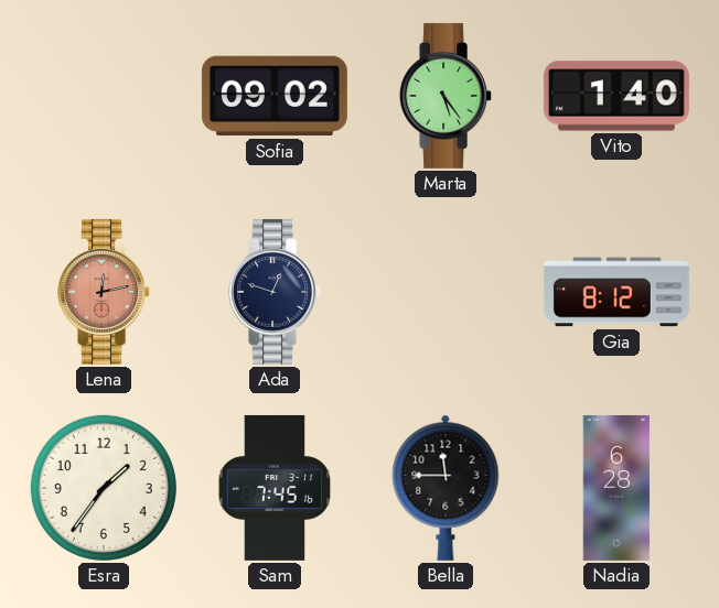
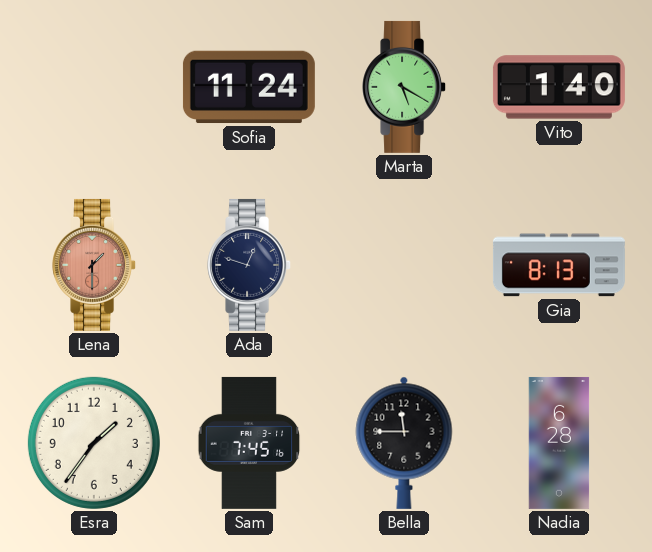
Sofia: 09:02 -> 11:24 (249, 87)
Marta: 5:24 -> 5:20 (405, 87)
Lena: 12:13 -> 1:30 (95, 265)
Gia: 8:12 -> 8:13 (559, 265)
